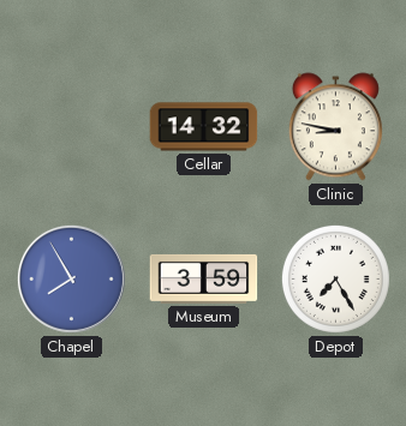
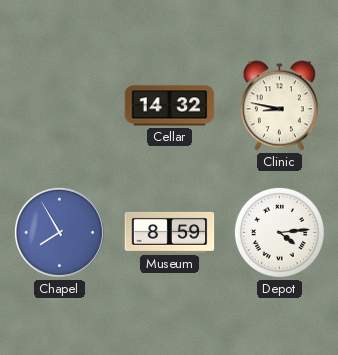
Museum: 3:59 -> 8:59 (170, 232)
Depot: 7:25 -> 4:14 (279, 232)
